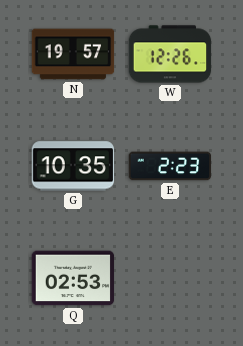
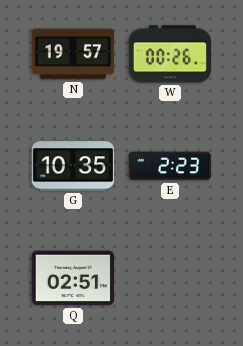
W: 12:26 -> 00:26 (170, 54)
Q: 02:53 -> 02:51 (73, 278)
